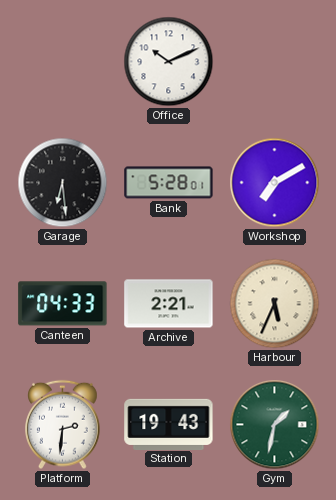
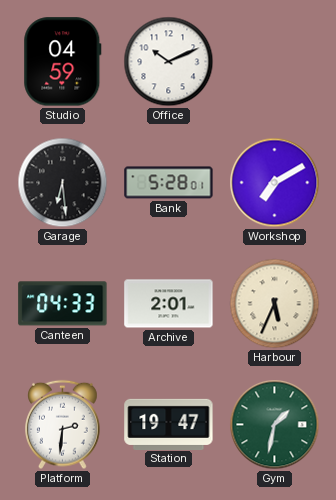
Studio: none -> 04:59 (63, 62)
Archive: 2:21 -> 2:01 (169, 304)
Station: 19:43 -> 19:47 (169, 424)
